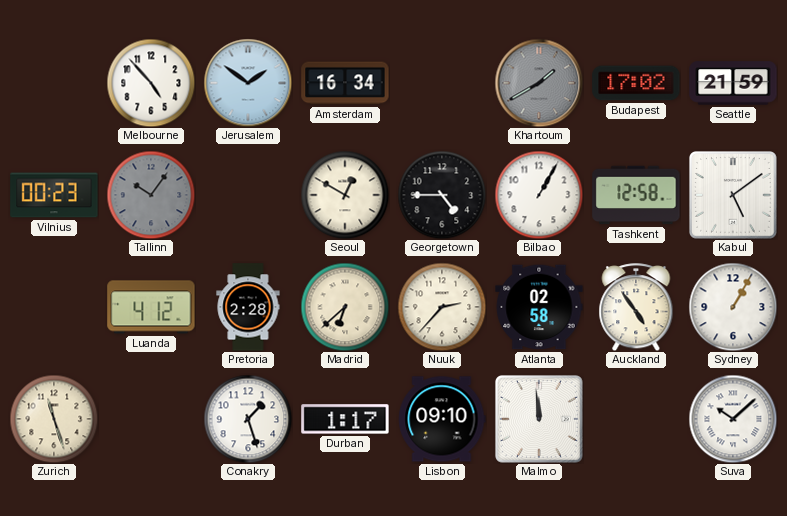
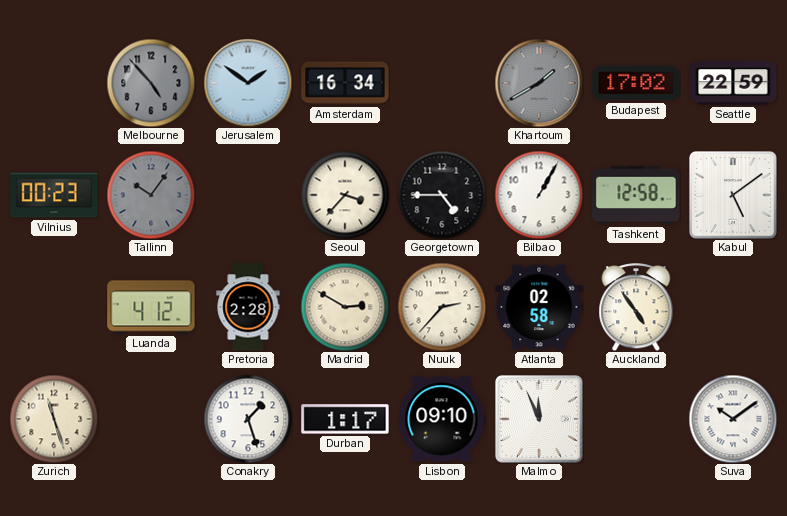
Melbourne dial: white -> grey (151, 83)
Seattle: 21:59 -> 22:59 (733, 83)
Seoul: 12:50 -> 3:37 (345, 195)
Madrid: 6:38 -> 2:50 (345, 307)
Sydney: 1:05 -> none (733, 307)
Malmo: 11:59 -> 11:56 (540, 420)
Suva: 10:08 -> 10:09 (733, 419)
